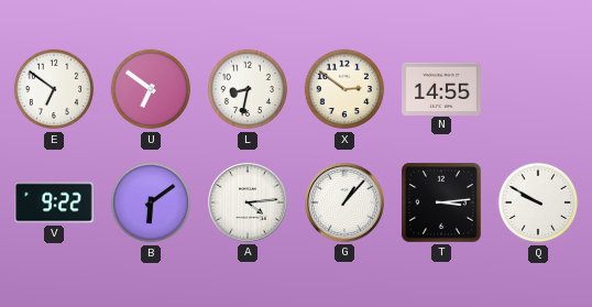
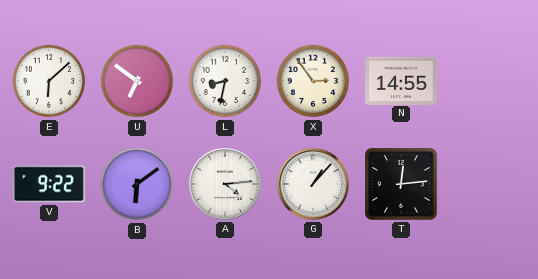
E: 6:51 -> 6:08 (49, 81)
X: 2:51 -> 2:54 (313, 81)
T: 3:14 -> 12:14 (401, 184)
Q: 9:50 -> none (538, 202)
